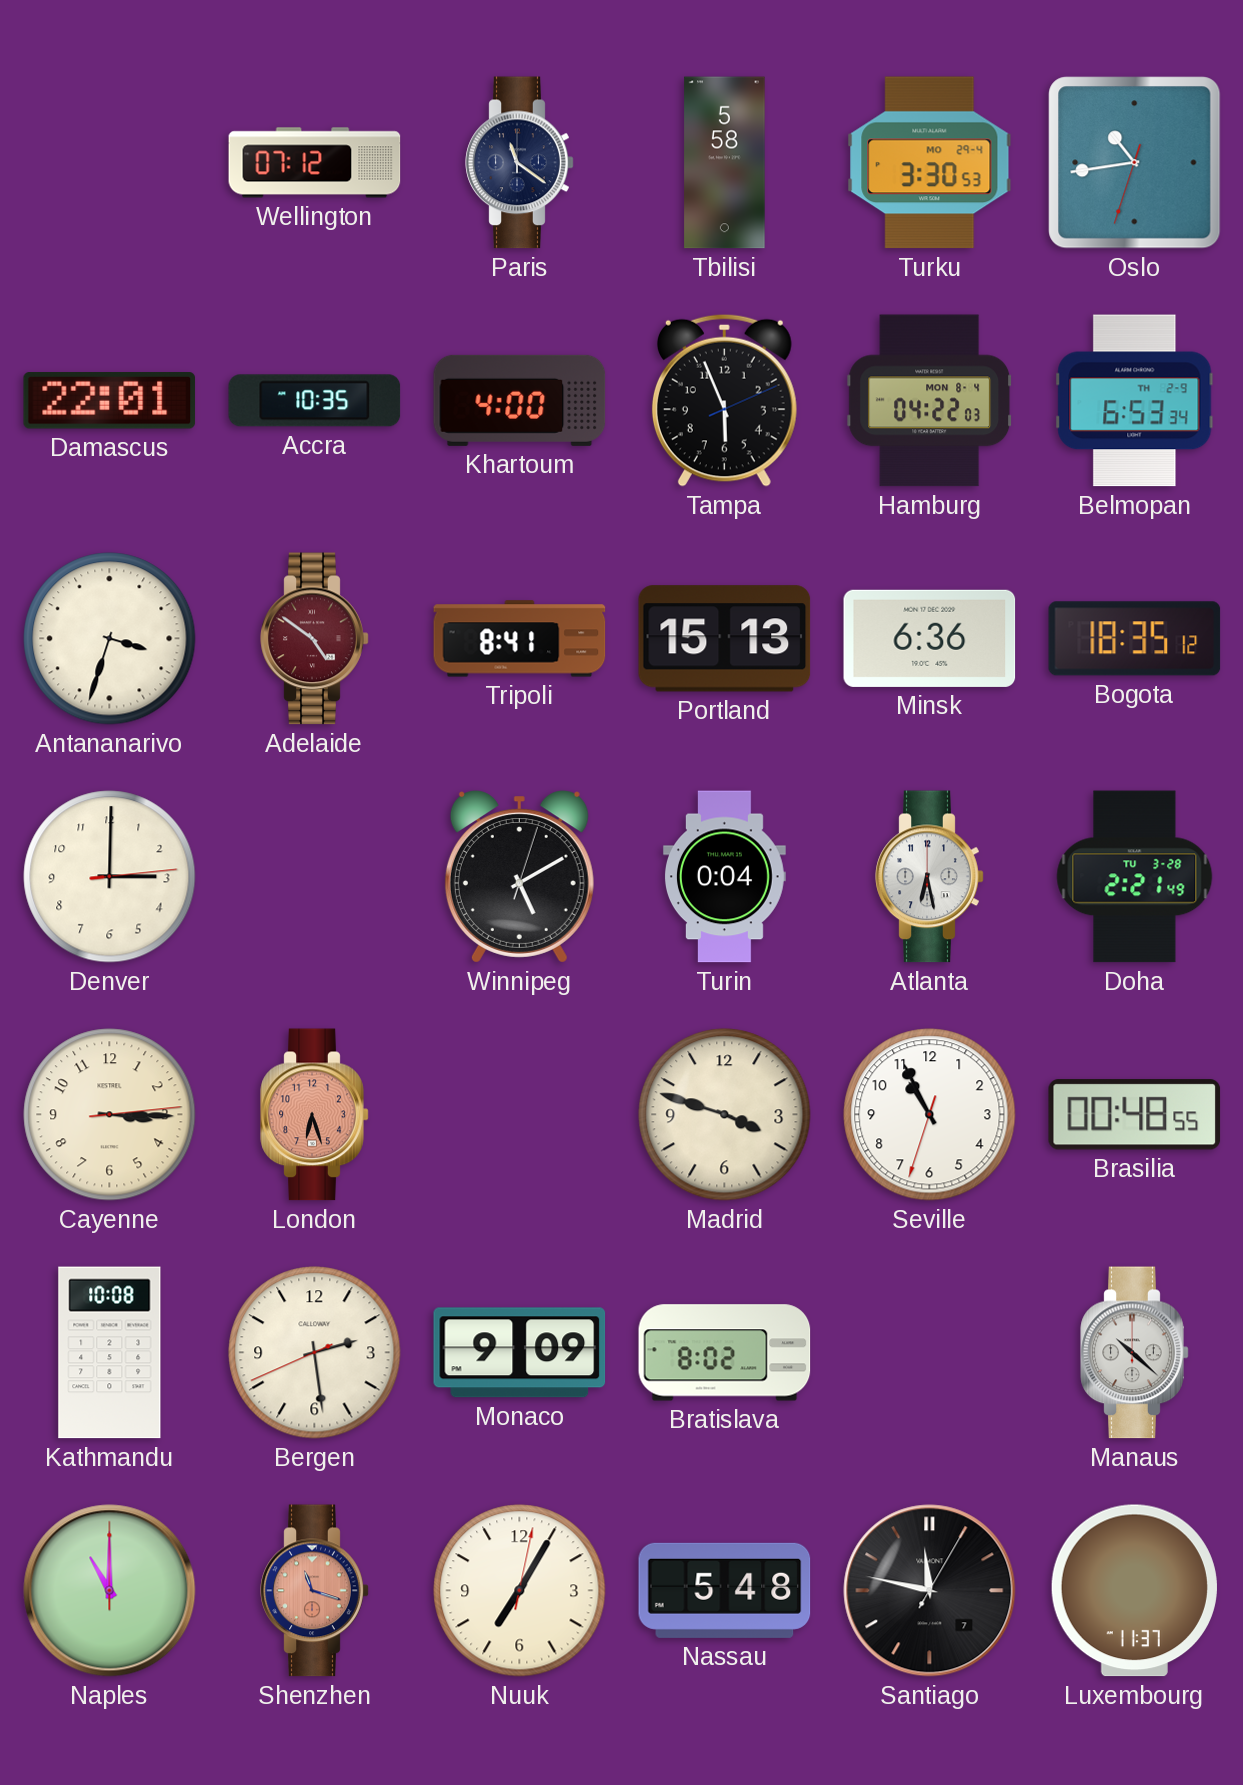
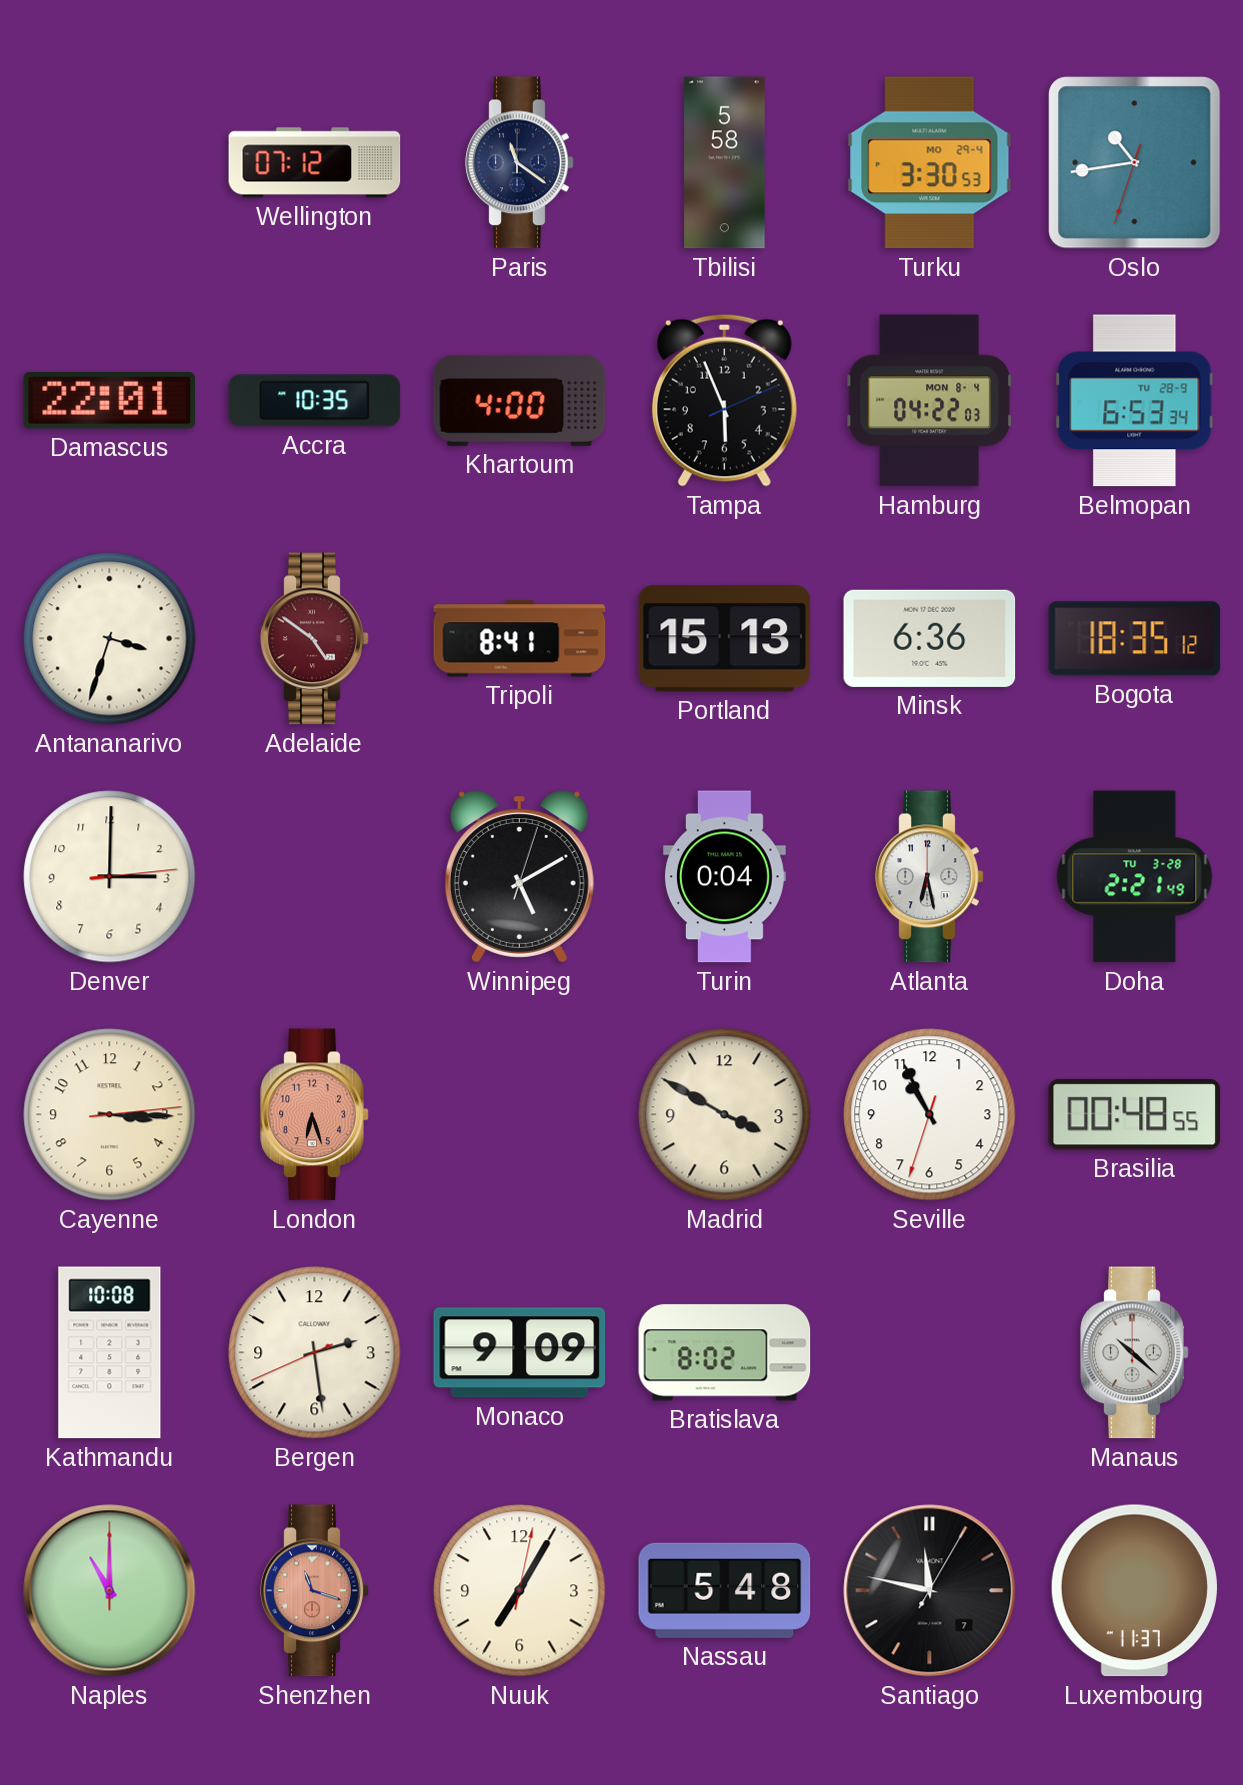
Belmopan date: TH 2-9 -> TU 28-9 (1135, 401)
Madrid: 3:48 -> 3:50 (725, 1115)
